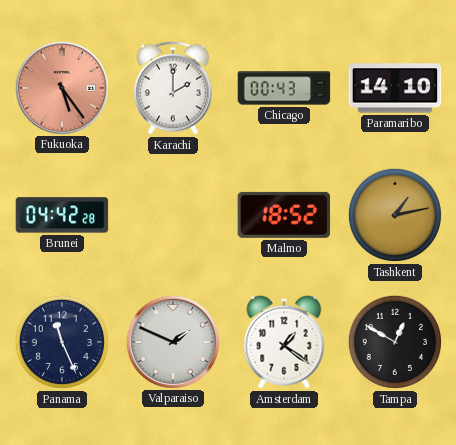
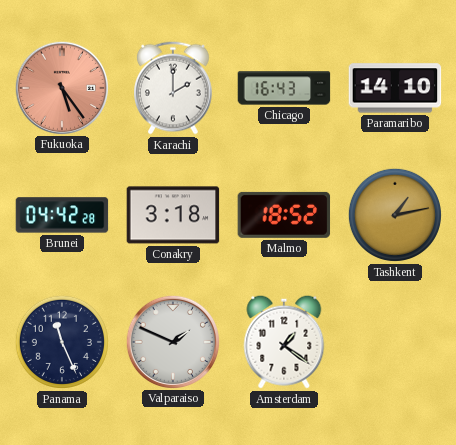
Chicago: 00:43 -> 16:43 (284, 88)
Conakry: none -> 3:18 (173, 215)
Tampa: 12:50 -> none (395, 342)
